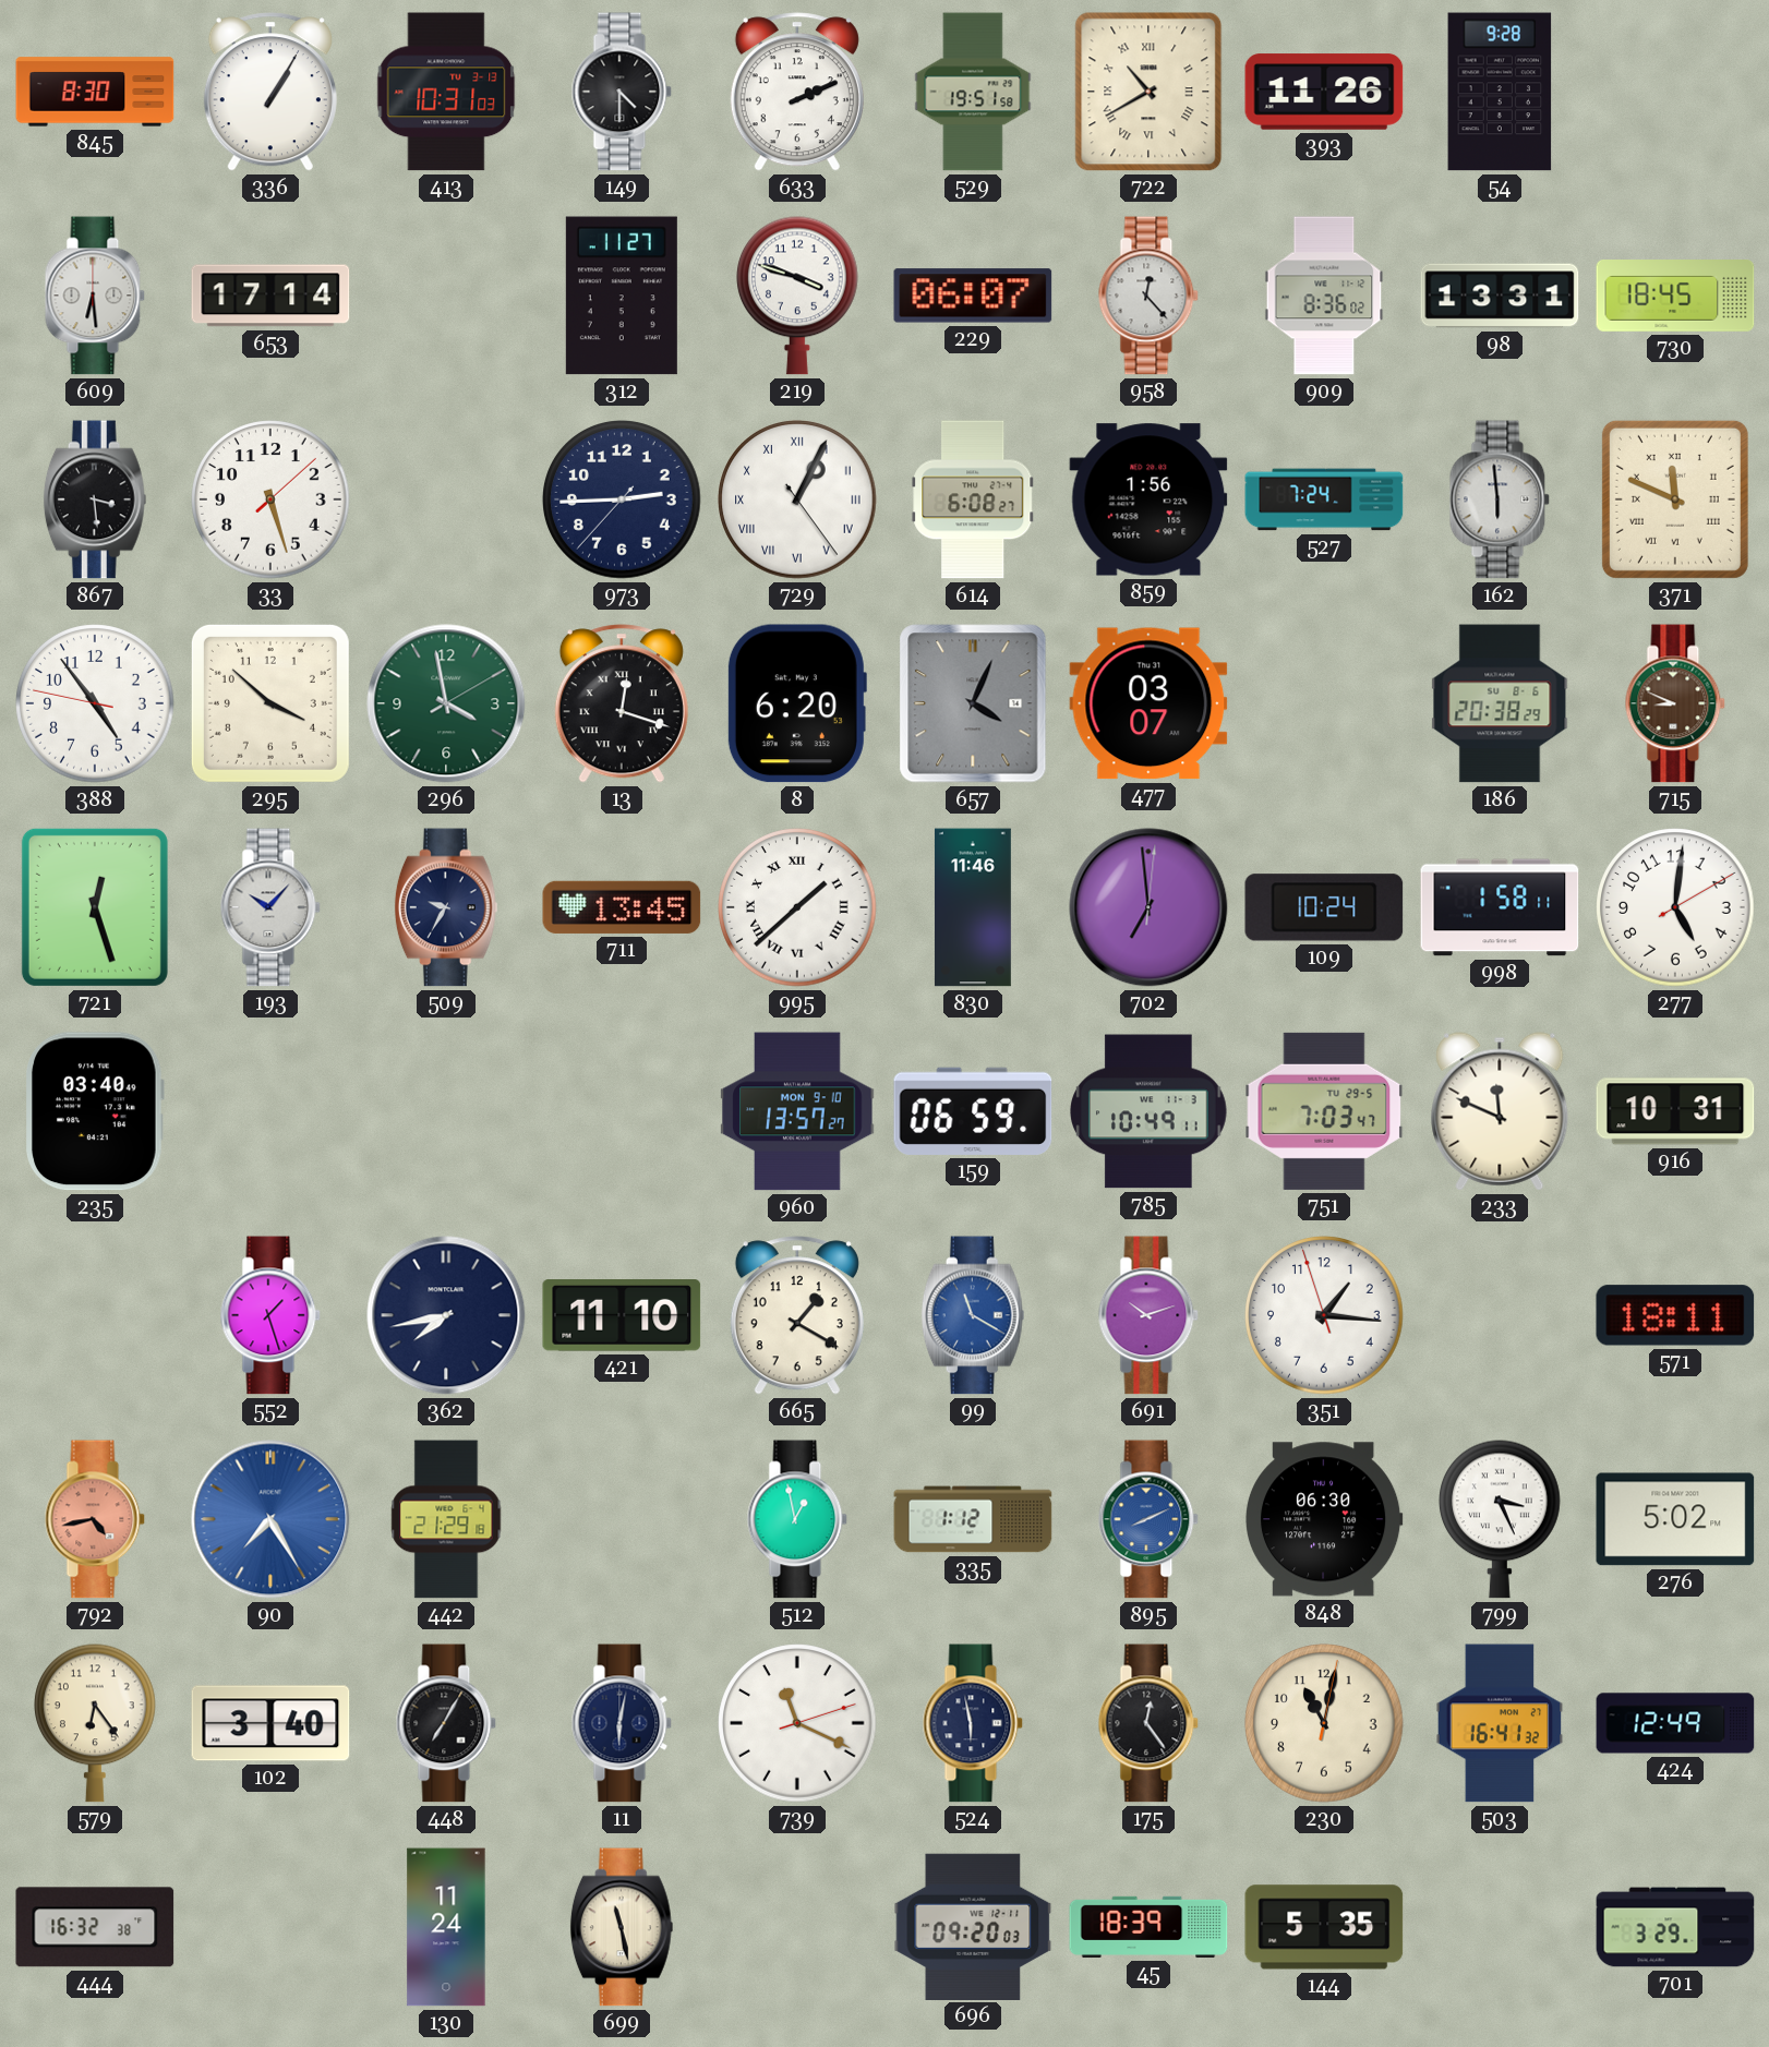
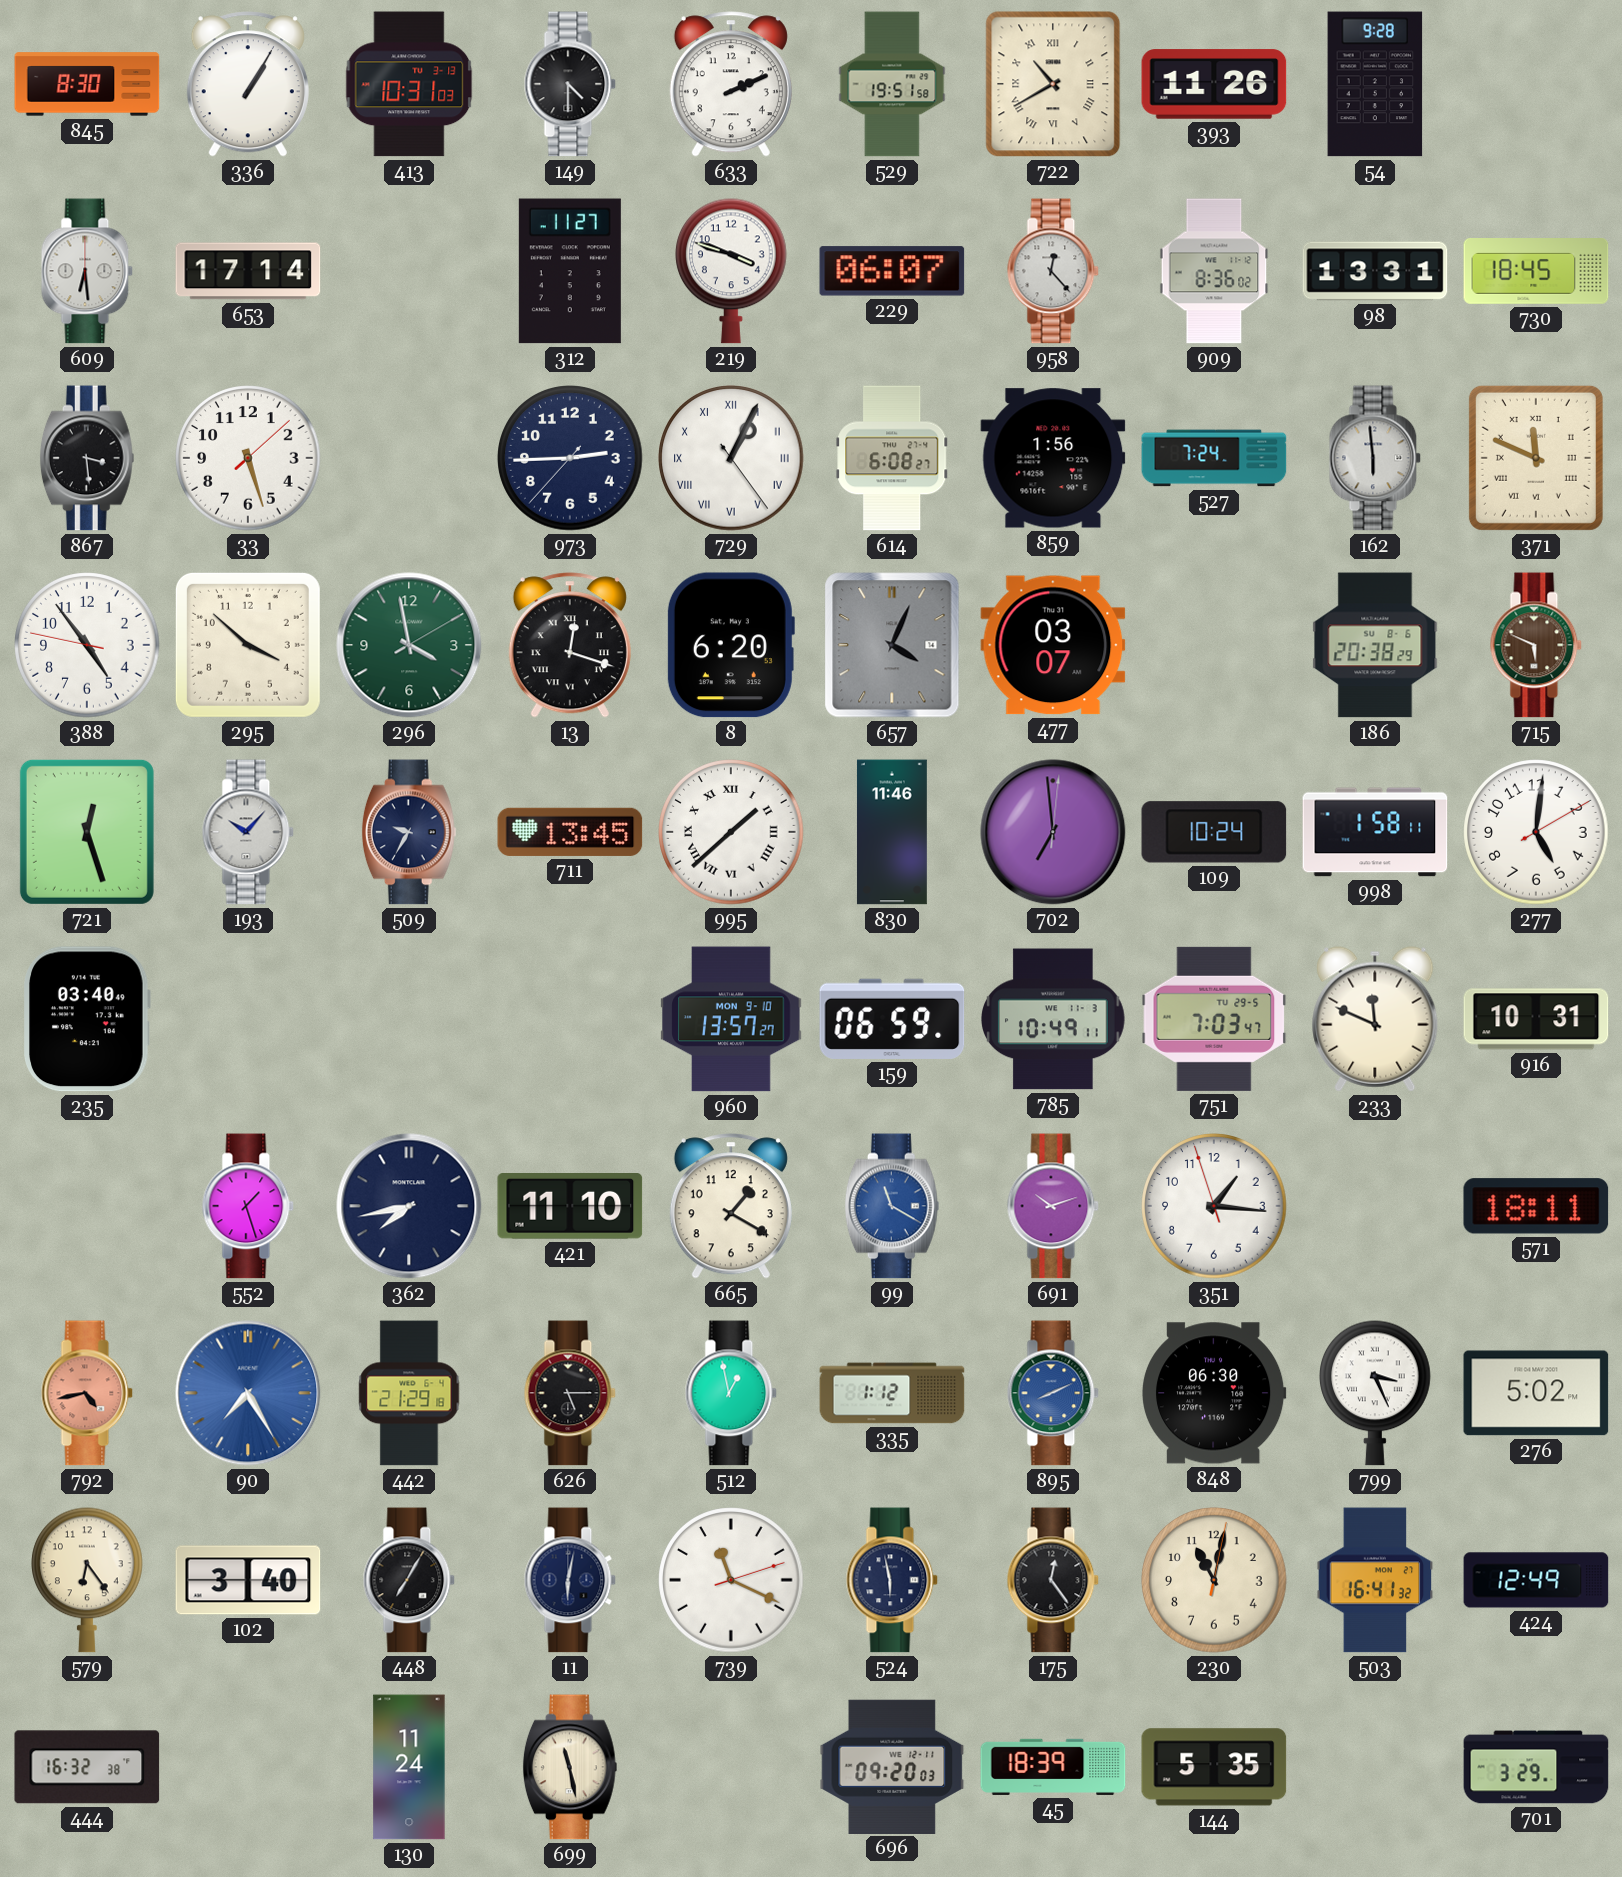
715: 8:49 -> 5:49 (1536, 645)
626: none -> 5:15 (570, 1393)
